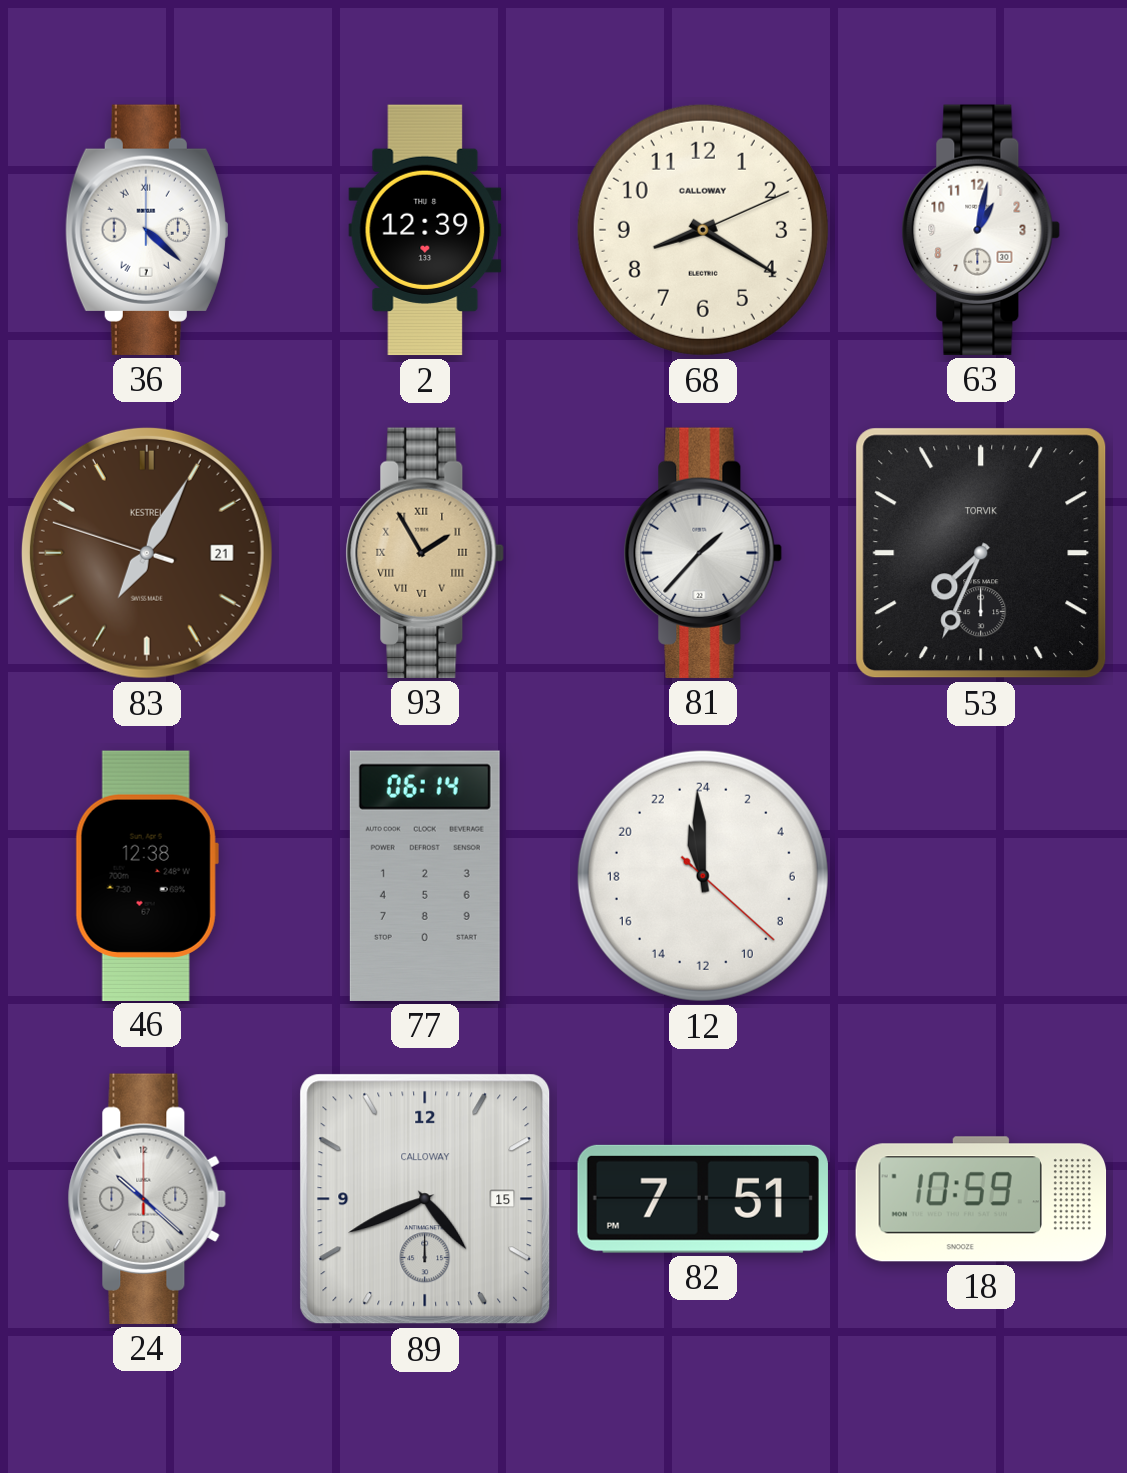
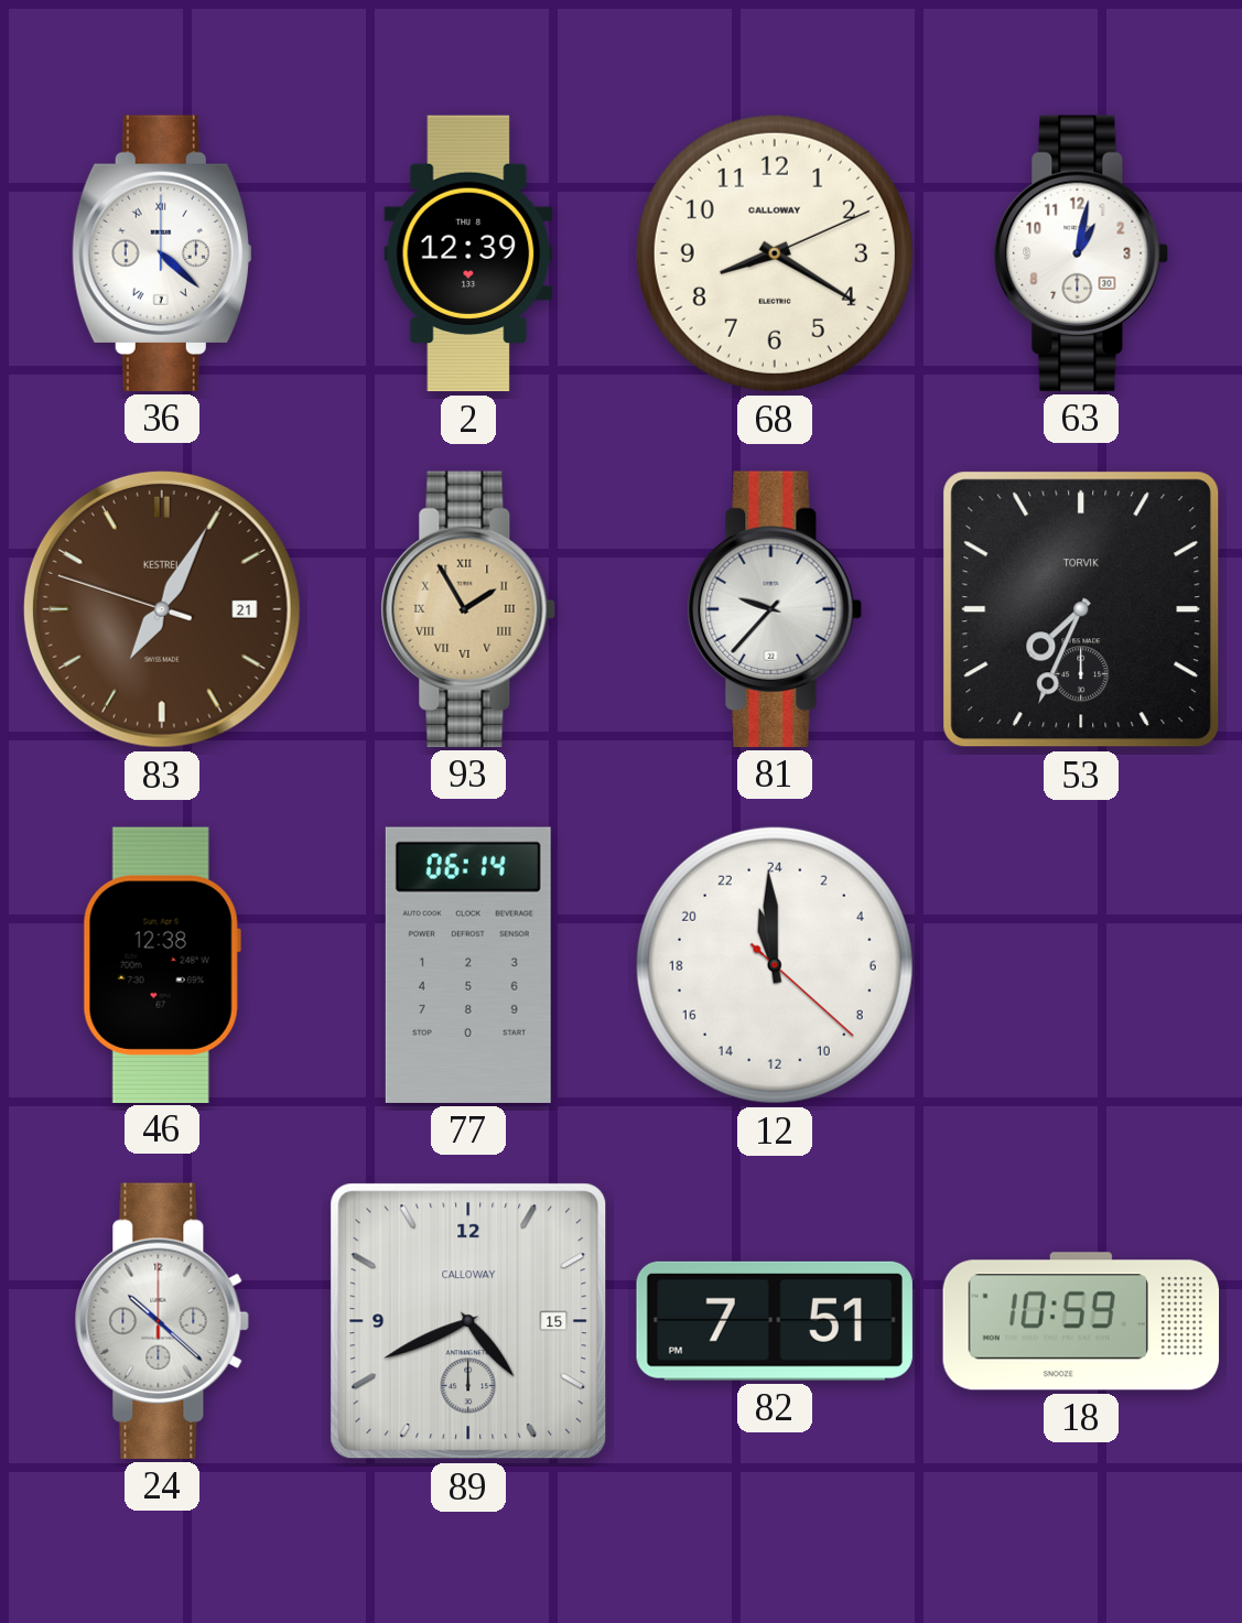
81: 1:37 -> 9:37 (775, 609)
